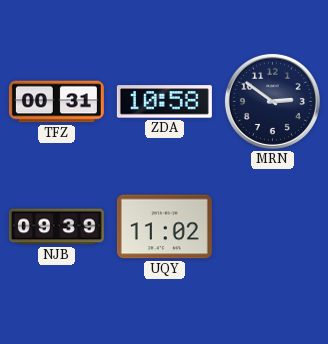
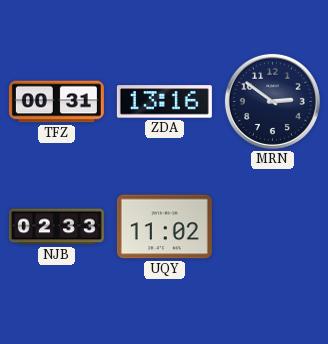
ZDA: 10:58 -> 13:16 (164, 102)
NJB: 09:39 -> 02:33 (56, 227)
